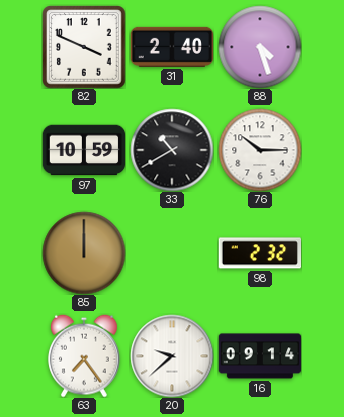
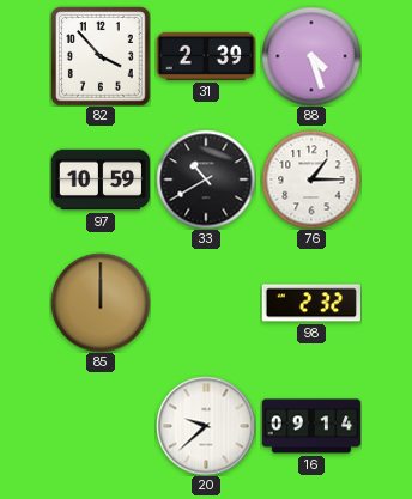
82: 3:49 -> 3:53 (101, 56)
31: 2:40 -> 2:39 (205, 56)
76: 10:15 -> 1:15 (311, 179)
63: 7:24 -> none (85, 356)
